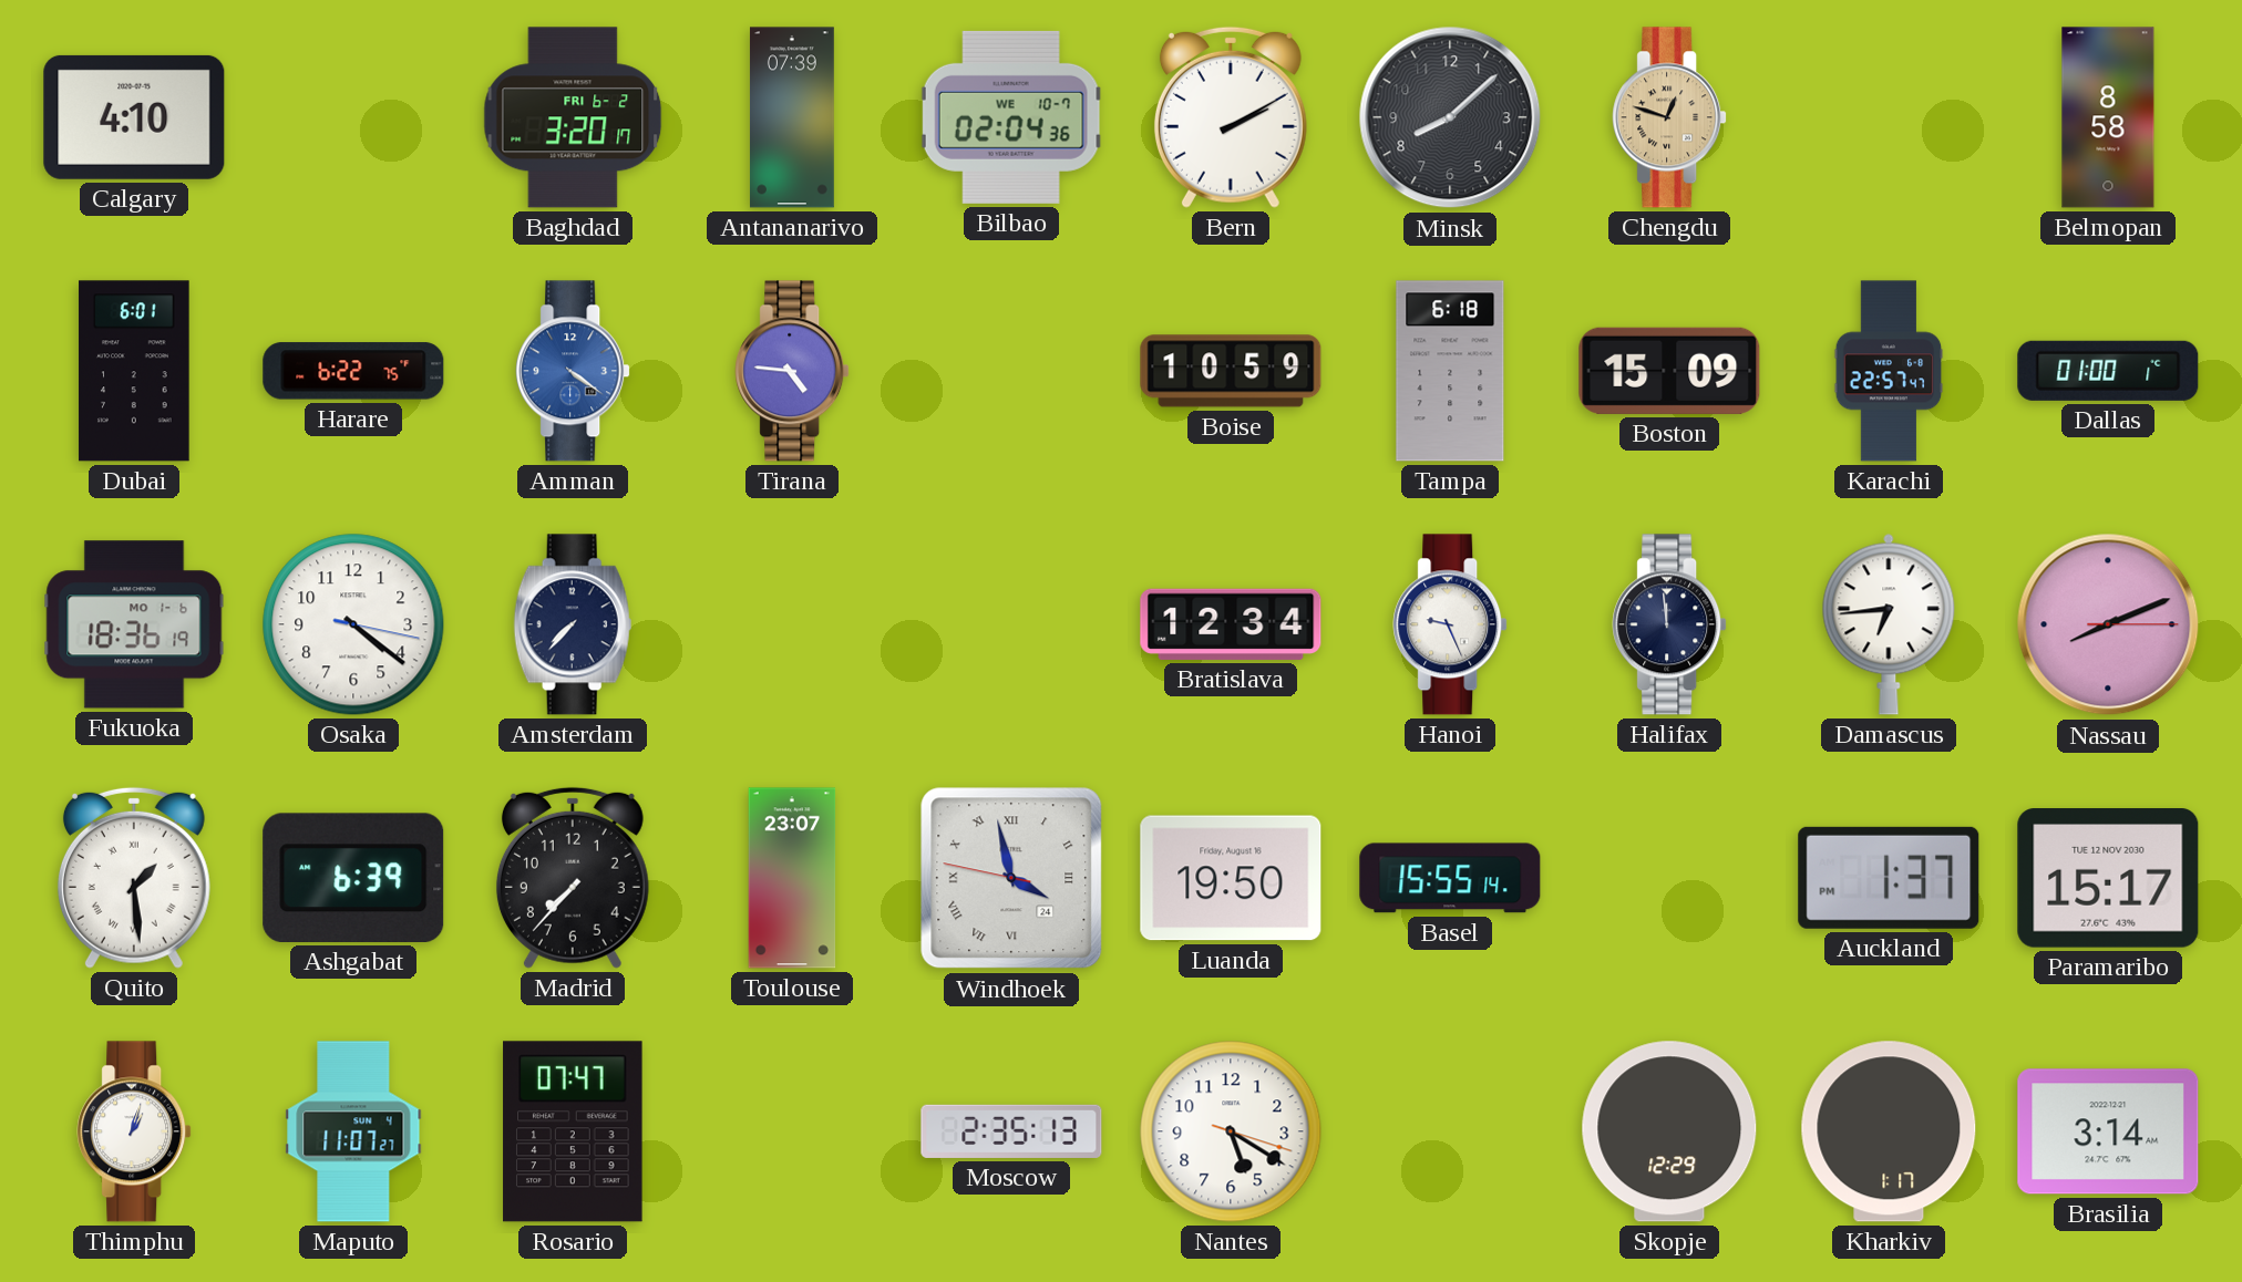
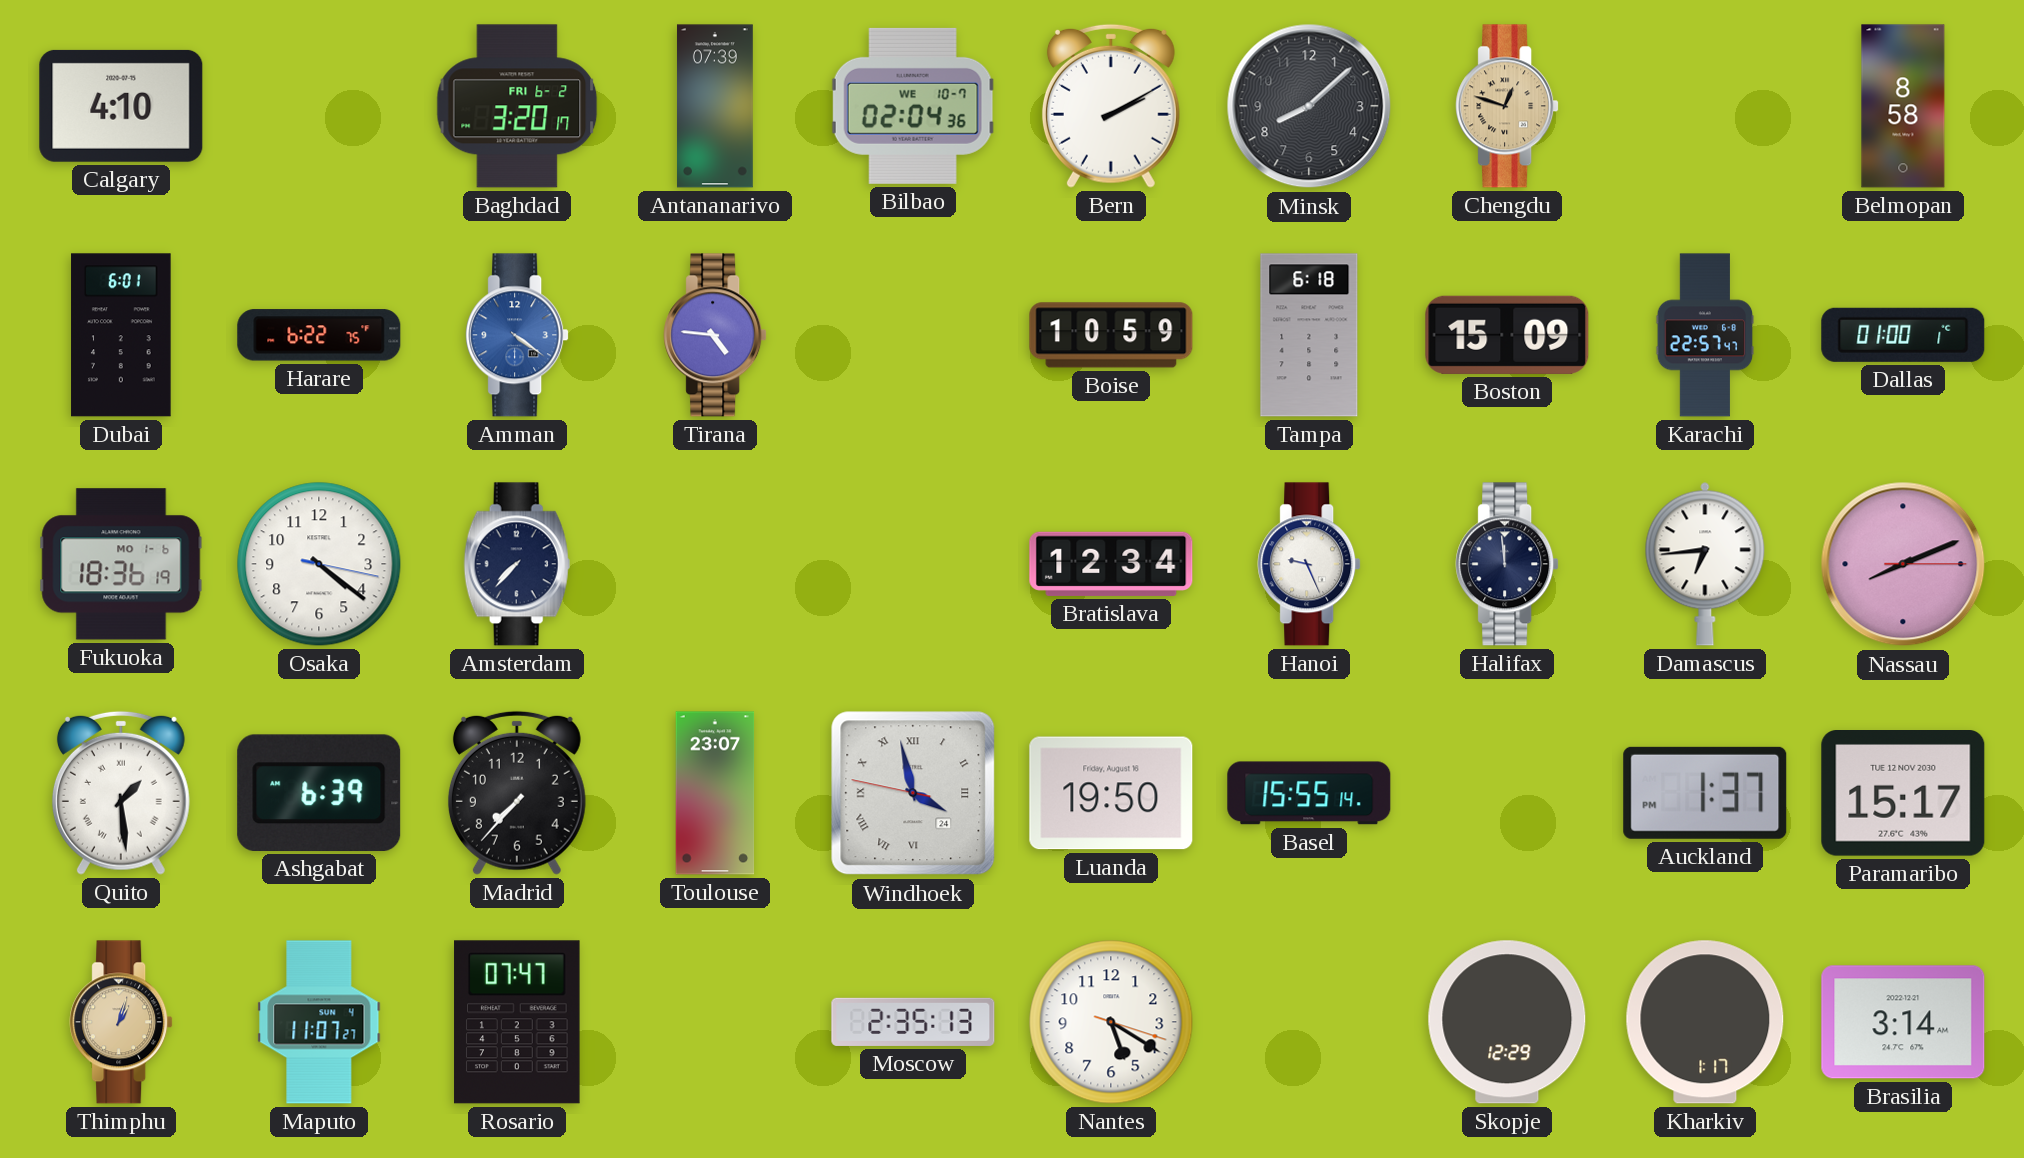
Thimphu dial: white -> champagne (121, 1022)
